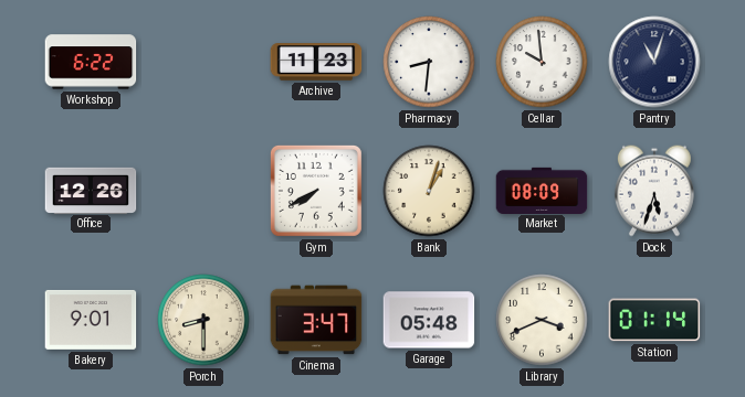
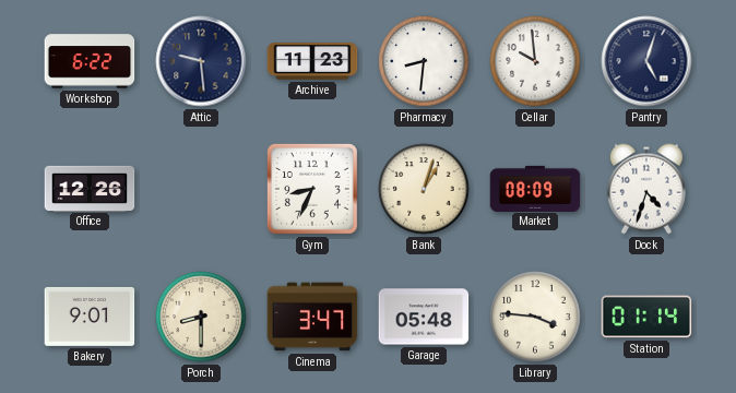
Attic: none -> 9:29 (201, 61)
Pantry: 11:03 -> 5:03 (646, 61)
Gym: 7:40 -> 8:34 (312, 189)
Dock: 5:33 -> 4:33 (646, 189)
Library: 3:41 -> 3:46 (535, 317)
